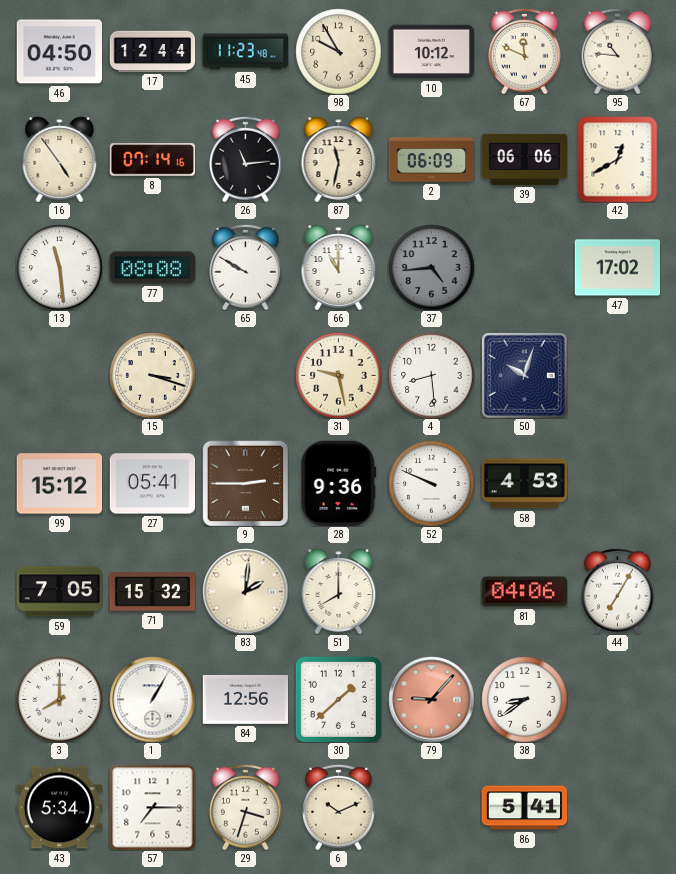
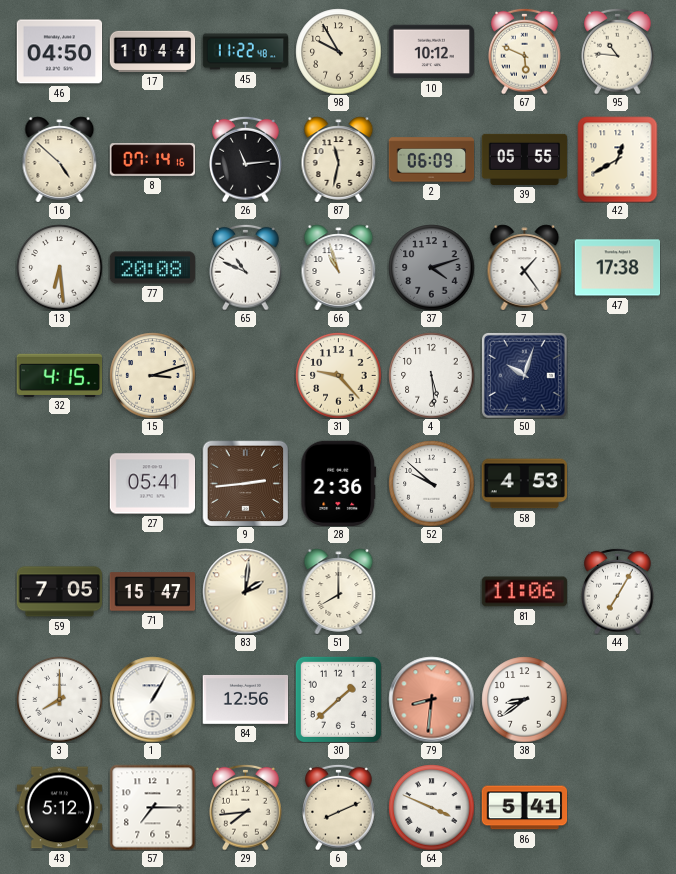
17: 12:44 -> 10:44 (152, 51)
45: 11:23 -> 11:22 (245, 52)
67: 11:49 -> 5:49 (525, 51)
16: 4:54 -> 4:52 (60, 159)
39: 06:06 -> 05:55 (524, 159)
13: 11:29 -> 6:29 (59, 267)
77: 08:08 -> 20:08 (152, 268)
65: 9:50 -> 10:49 (246, 267)
66: 11:00 -> 10:57 (339, 267)
37: 4:44 -> 4:12 (431, 267)
7: none -> 1:24 (525, 267)
47: 17:02 -> 17:38 (617, 268)
32: none -> 4:15 (59, 375)
15: 3:18 -> 3:12 (152, 375)
31: 9:28 -> 9:23 (338, 375)
4: 8:29 -> 5:29 (431, 375)
99: 15:12 -> none (59, 484)
9: 2:45 -> 2:44 (245, 483)
28: 9:36 -> 2:36 (339, 483)
52: 9:49 -> 9:52 (431, 483)
71: 15:32 -> 15:47 (152, 592)
81: 04:06 -> 11:06 (524, 592)
79: 9:07 -> 8:31 (431, 699)
43: 5:34 -> 5:12 (59, 808)
29: 3:33 -> 7:44 (246, 807)
6: 10:11 -> 8:11 (339, 807)
64: none -> 3:49 (431, 807)
